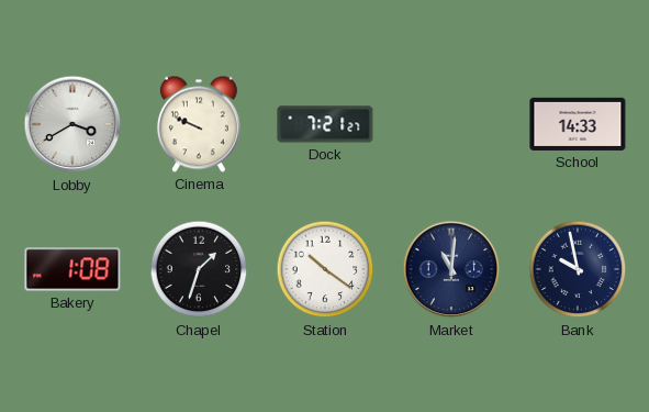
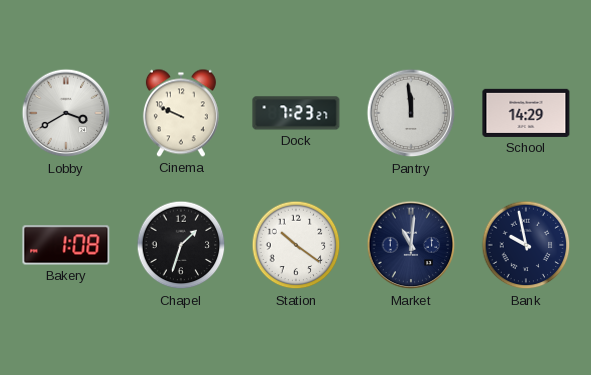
Dock: 7:21 -> 7:23 (296, 113)
Pantry: none -> 11:59 (411, 113)
School: 14:33 -> 14:29 (526, 113)
